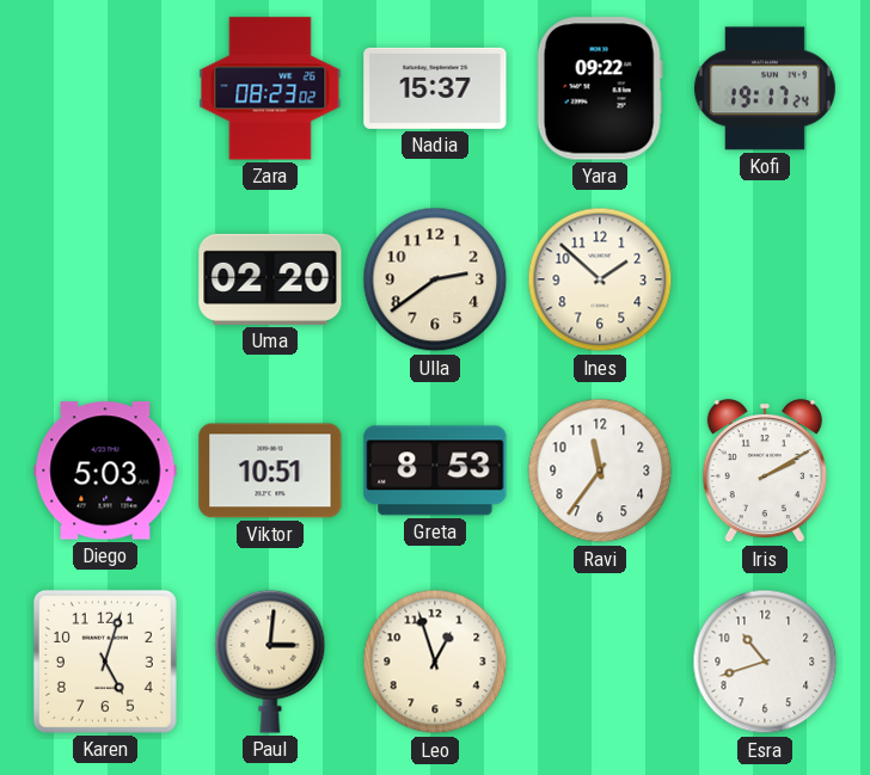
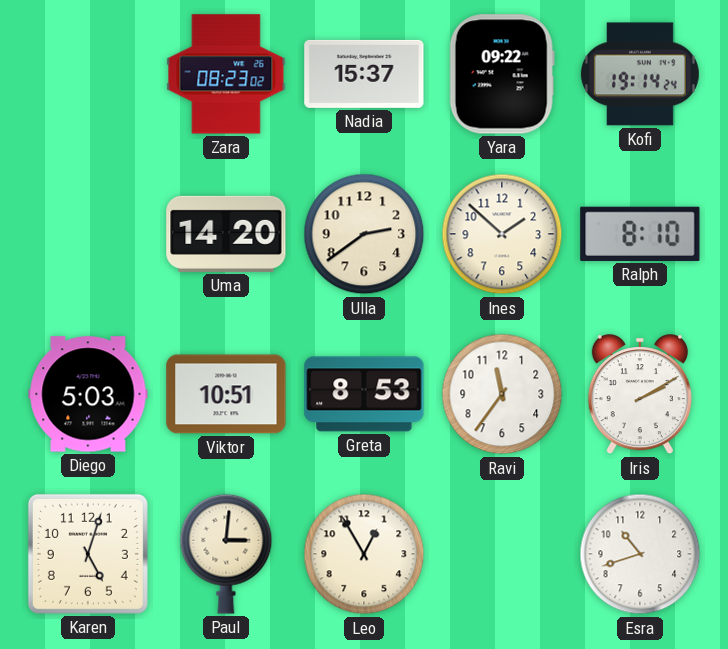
Kofi: 19:17 -> 19:14 (640, 74)
Uma: 02:20 -> 14:20 (226, 234)
Ralph: none -> 8:10 (640, 234)
Leo: 12:57 -> 12:55 (364, 554)
